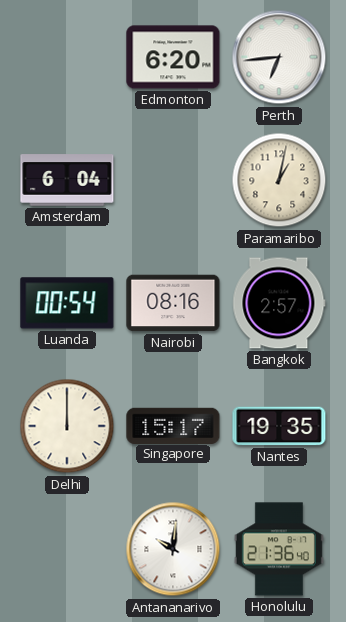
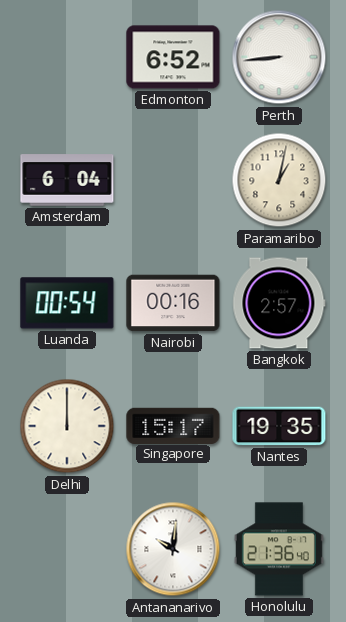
Edmonton: 6:20 -> 6:52 (173, 57)
Perth: 6:44 -> 8:44 (279, 57)
Nairobi: 08:16 -> 00:16 (173, 303)
